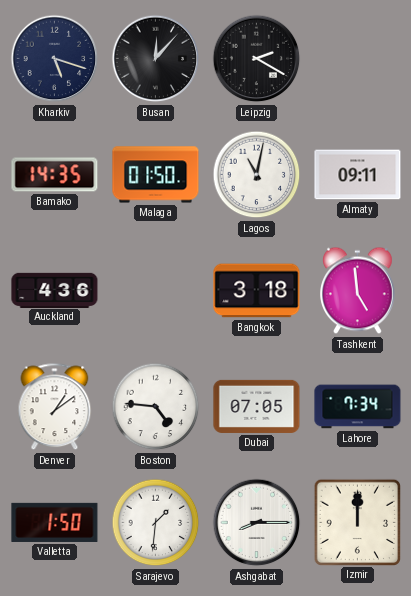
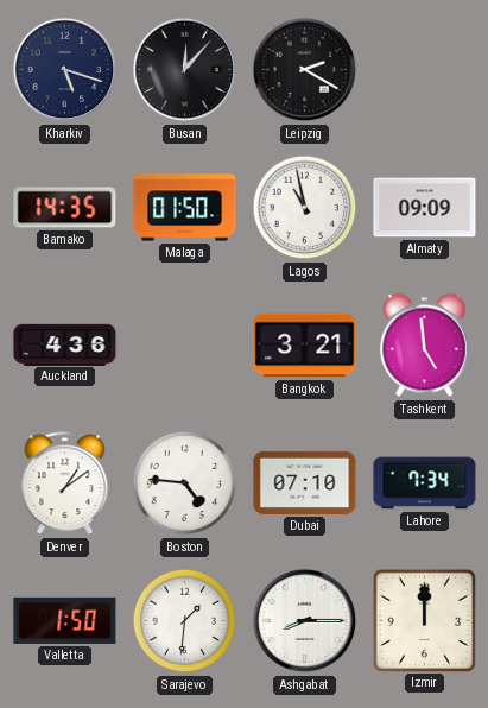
Lagos: 11:02 -> 10:58 (305, 208)
Almaty: 09:11 -> 09:09 (425, 208)
Bangkok: 3:18 -> 3:21 (305, 346)
Dubai: 07:05 -> 07:10 (305, 482)
